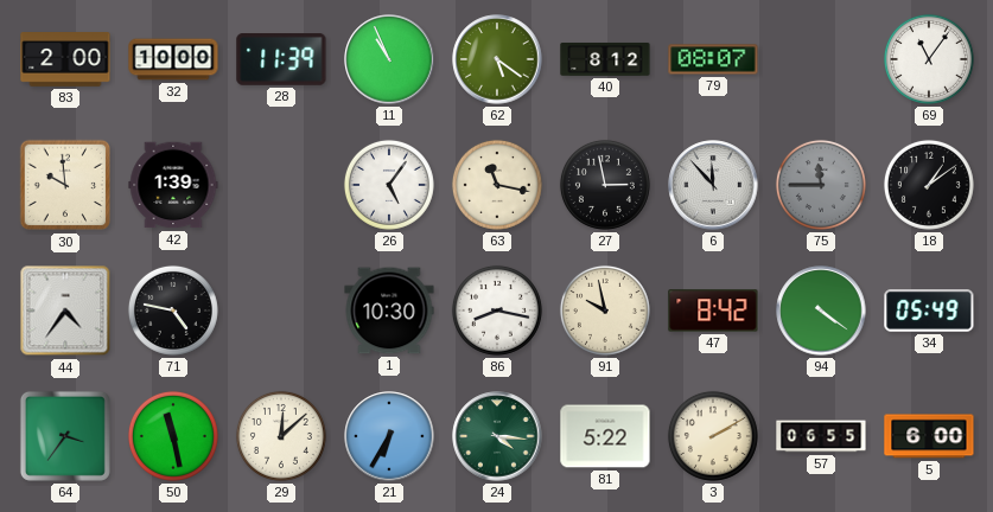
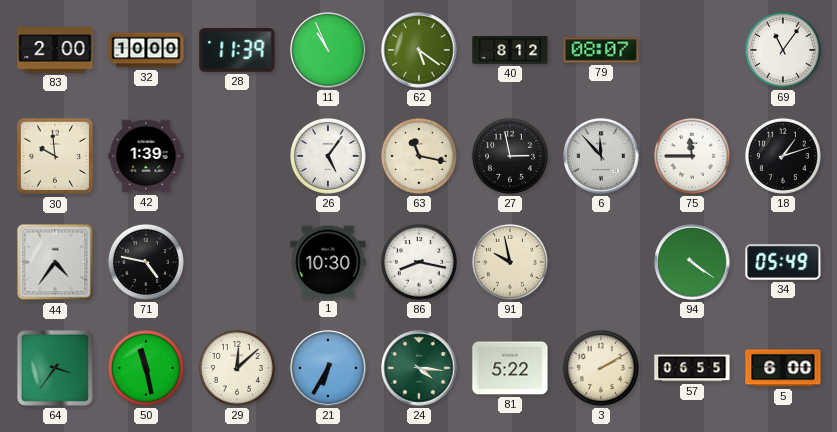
75 dial: grey -> white (692, 156)
18: 1:09 -> 1:12 (783, 156)
47: 8:42 -> none (713, 311)
